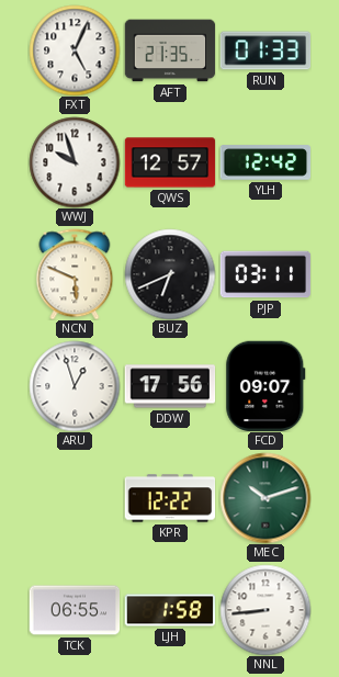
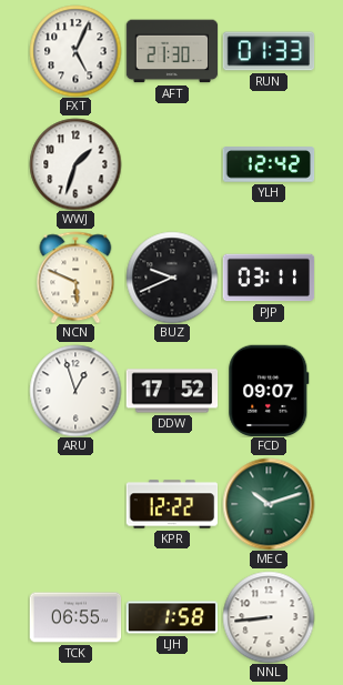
AFT: 21:35 -> 21:30 (172, 51)
WWJ: 9:57 -> 1:33 (75, 164)
QWS: 12:57 -> none (170, 162)
BUZ: 6:41 -> 9:41 (172, 278)
DDW: 17:56 -> 17:52 (172, 391)
